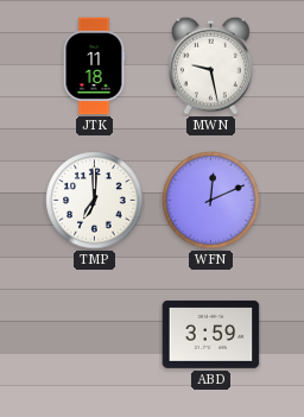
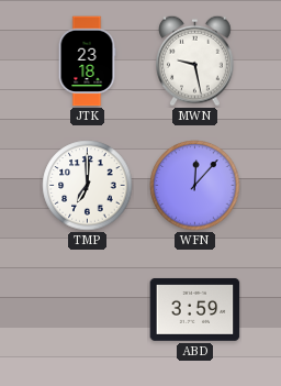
JTK: 11:18 -> 23:18 (87, 62)
WFN: 12:11 -> 12:07 (195, 186)
